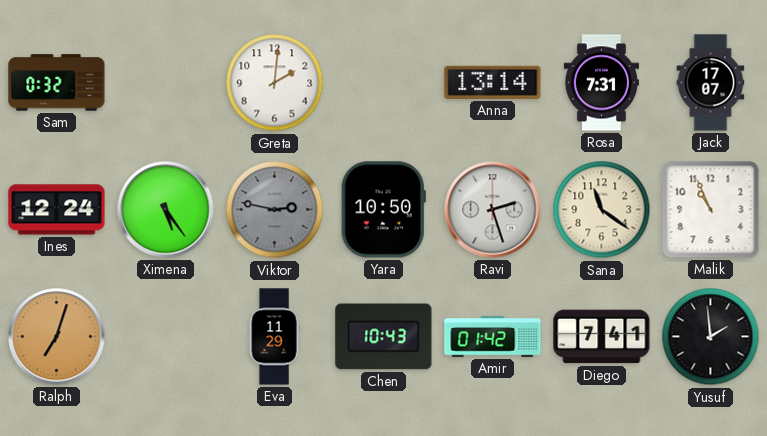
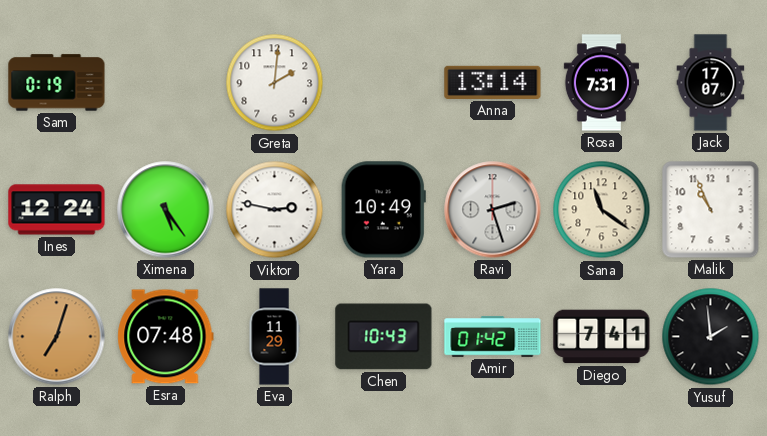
Sam: 0:32 -> 0:19 (57, 83)
Viktor dial: grey -> white (275, 210)
Yara: 10:50 -> 10:49 (383, 210)
Esra: none -> 07:48 (166, 337)
